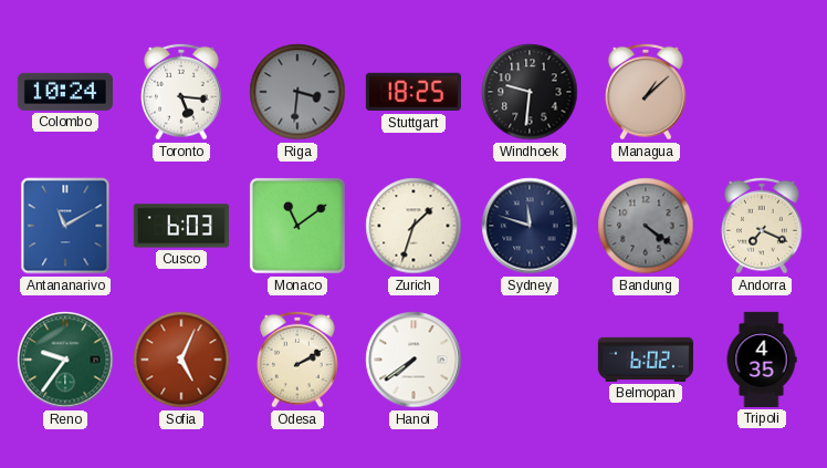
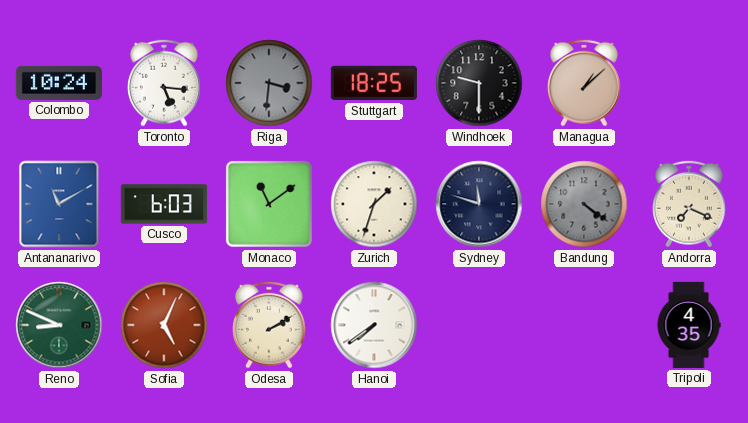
Windhoek: 9:31 -> 9:30 (479, 83)
Reno: 9:36 -> 8:49 (59, 325)
Belmopan: 6:02 -> none (646, 360)
